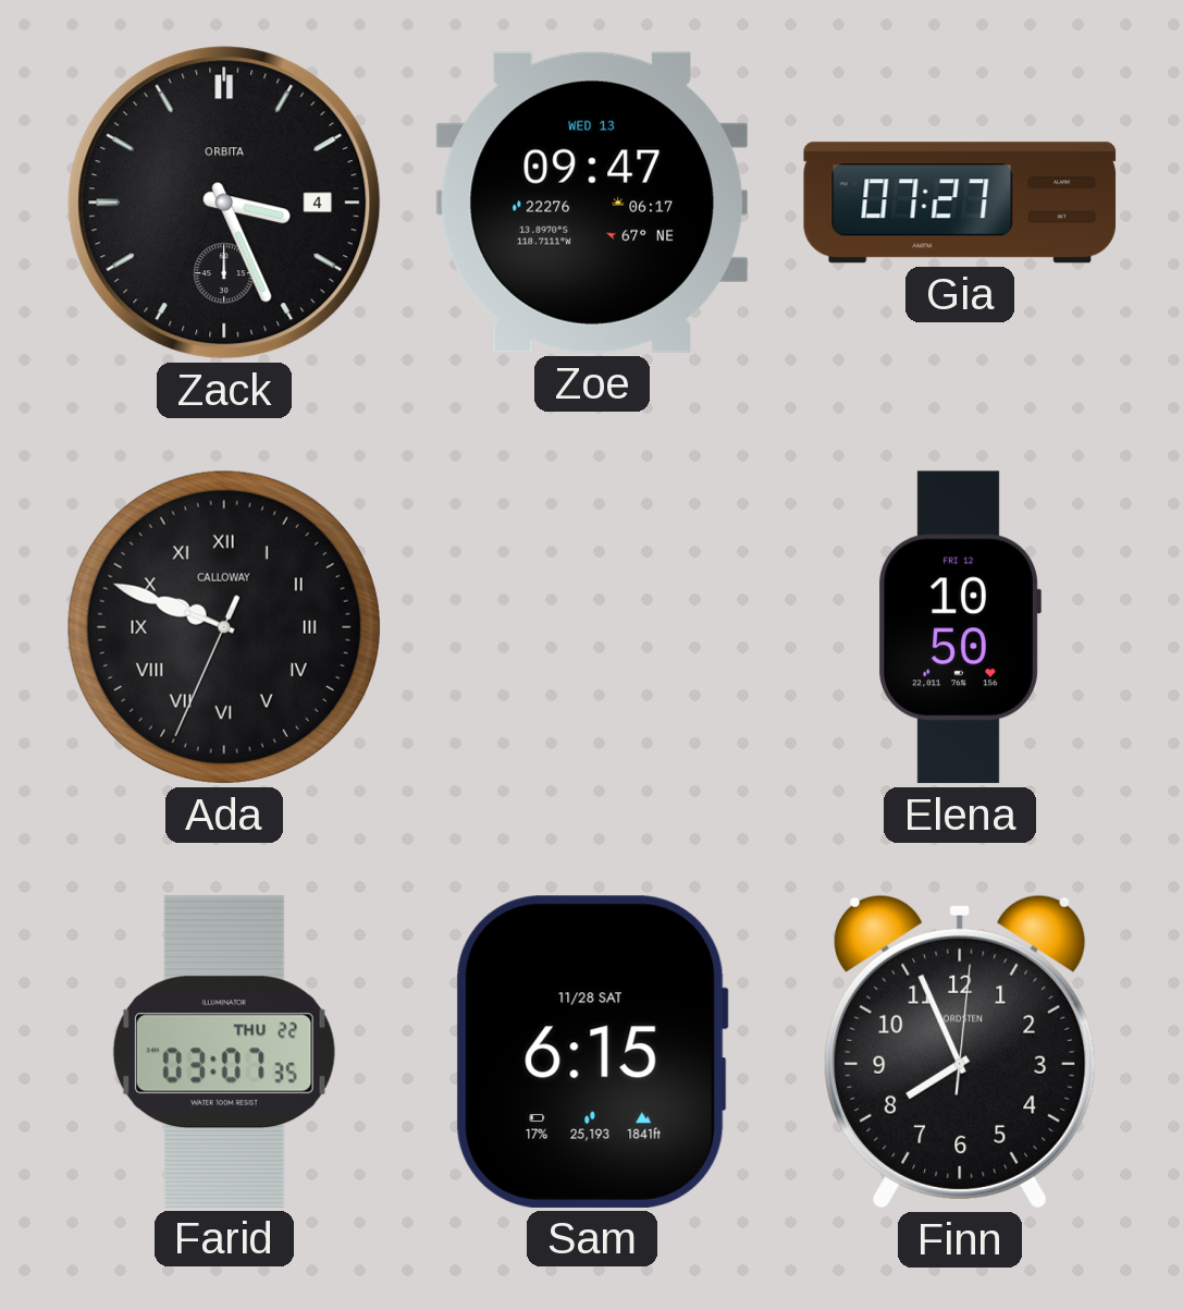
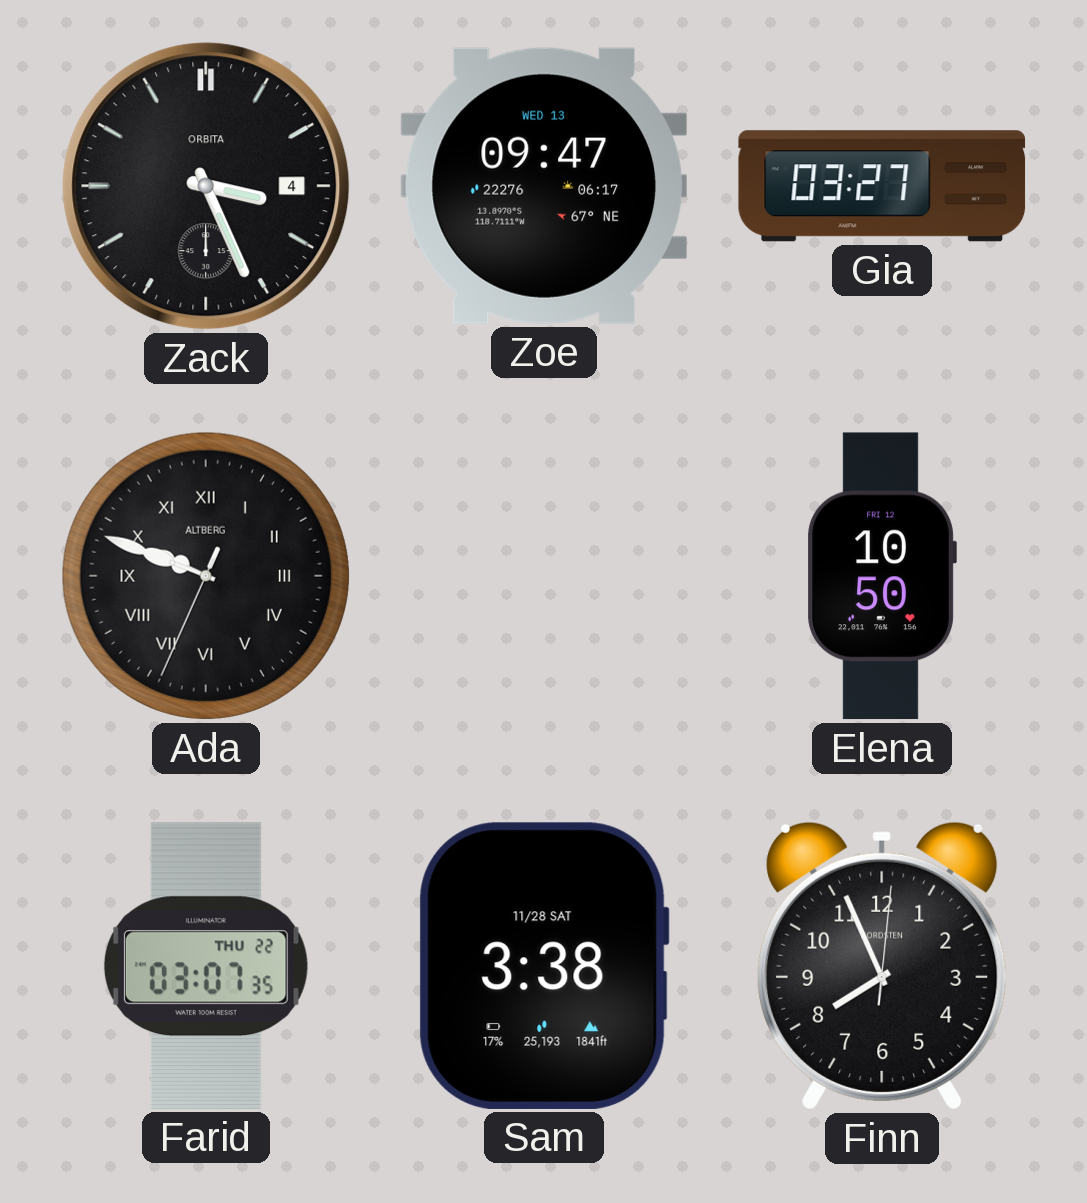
Gia: 07:27 -> 03:27 (882, 186)
Ada brand: CALLOWAY -> ALTBERG (206, 576)
Sam: 6:15 -> 3:38 (544, 966)
